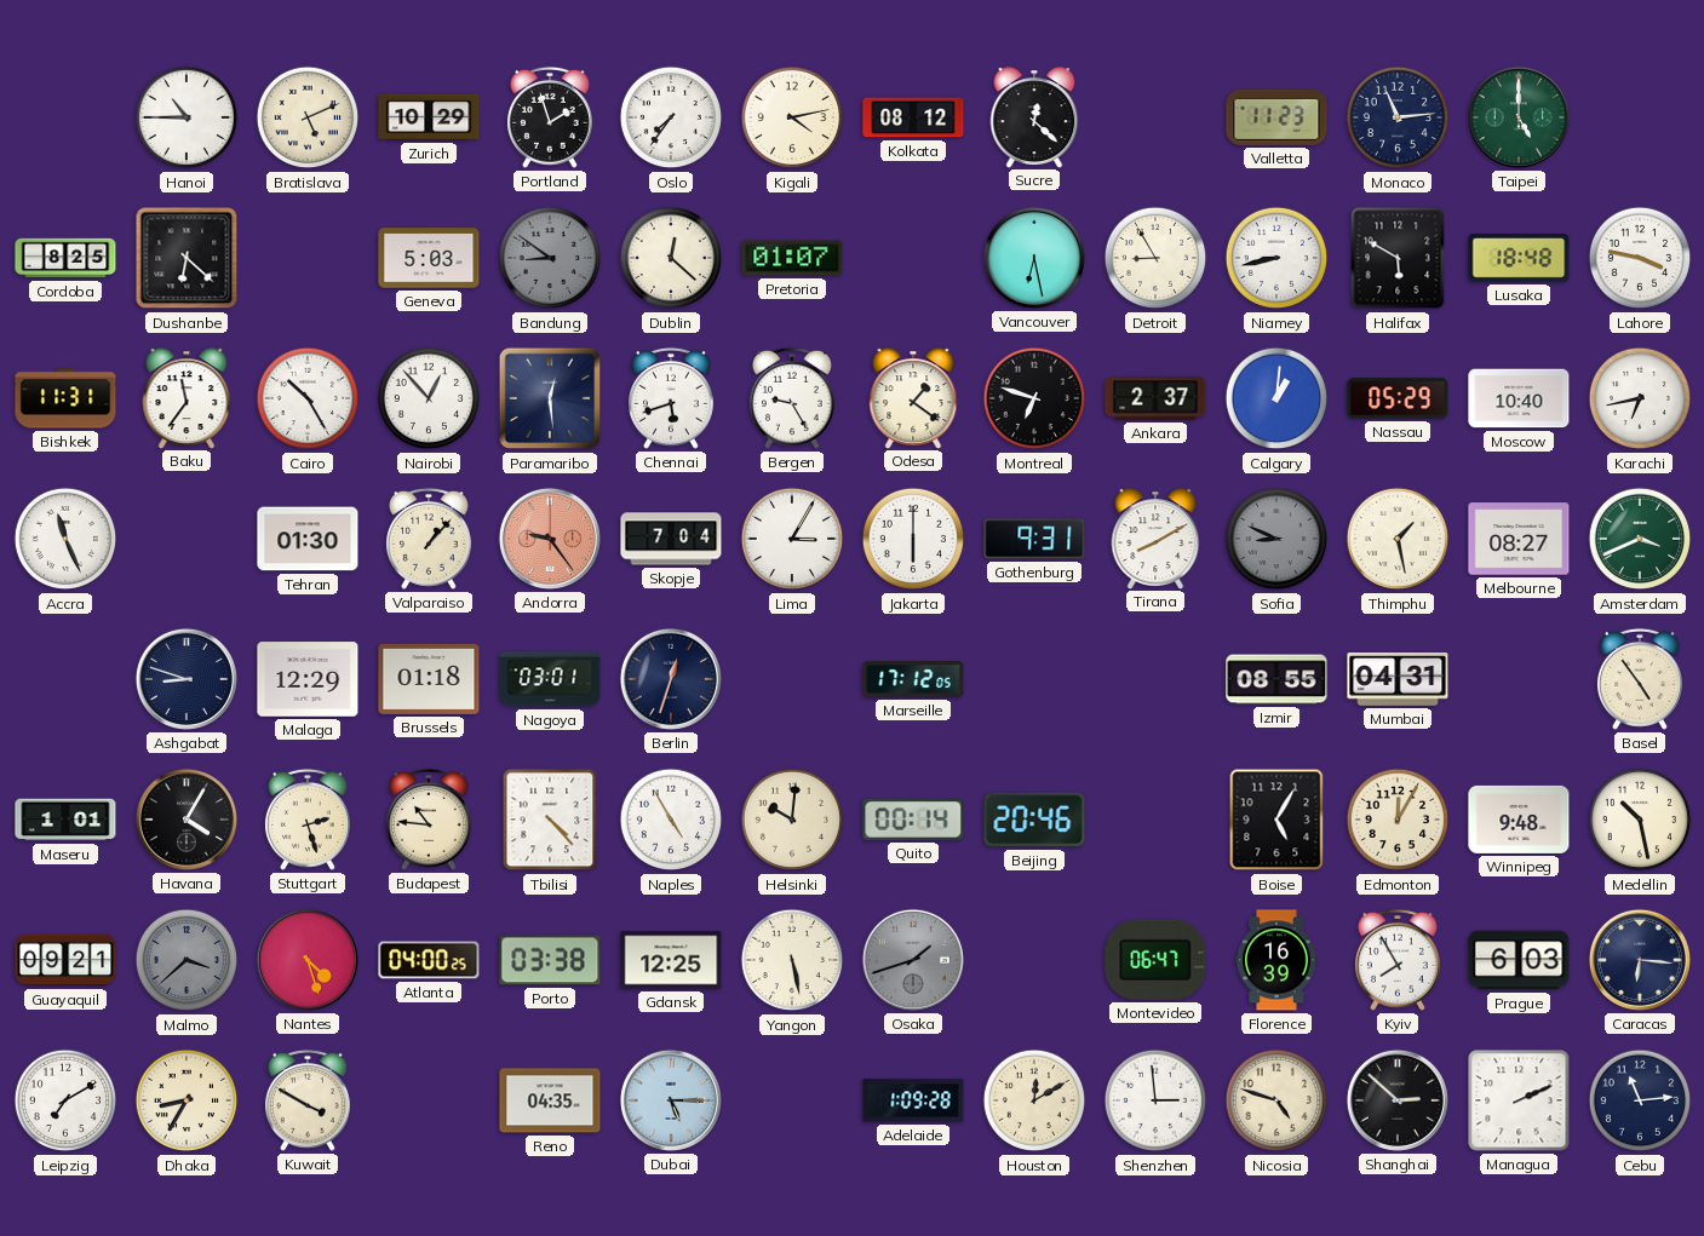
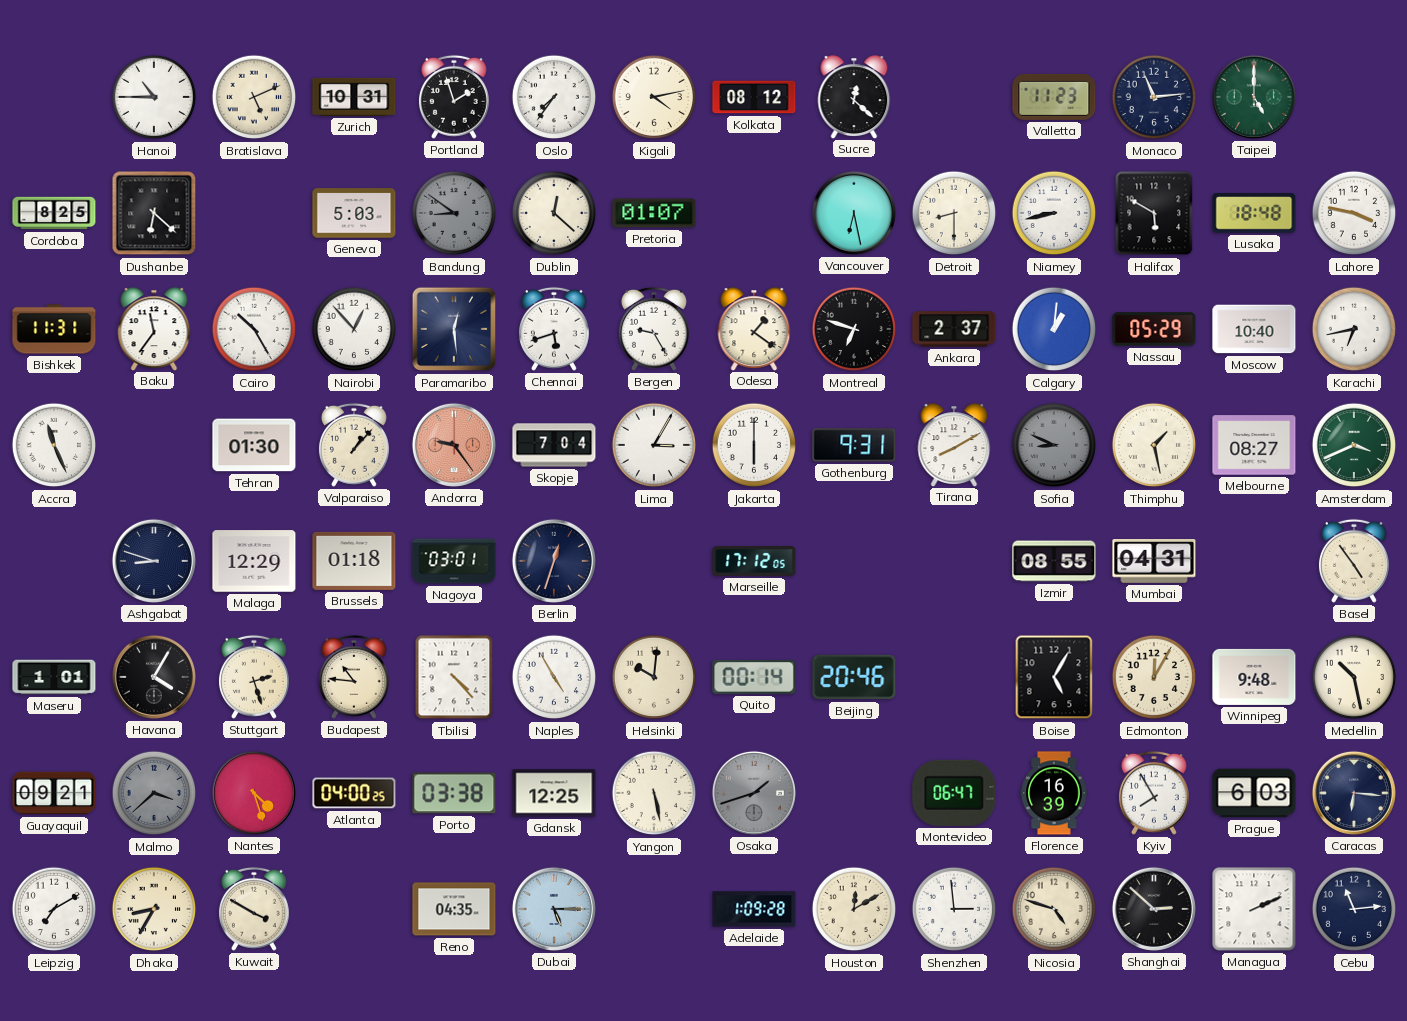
Zurich: 10:29 -> 10:31 (354, 97)
Detroit: 8:55 -> 8:30 (954, 213)
